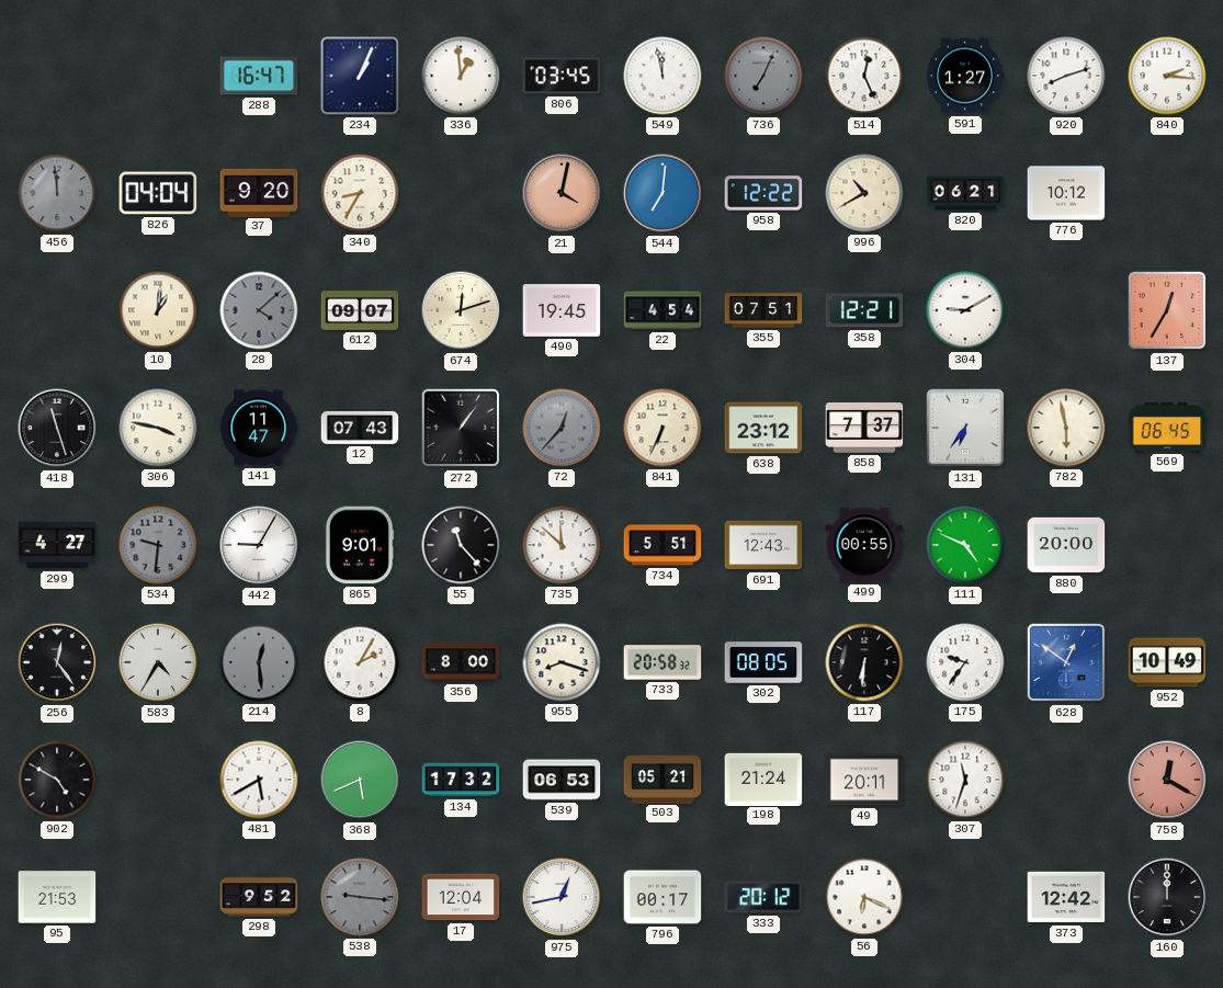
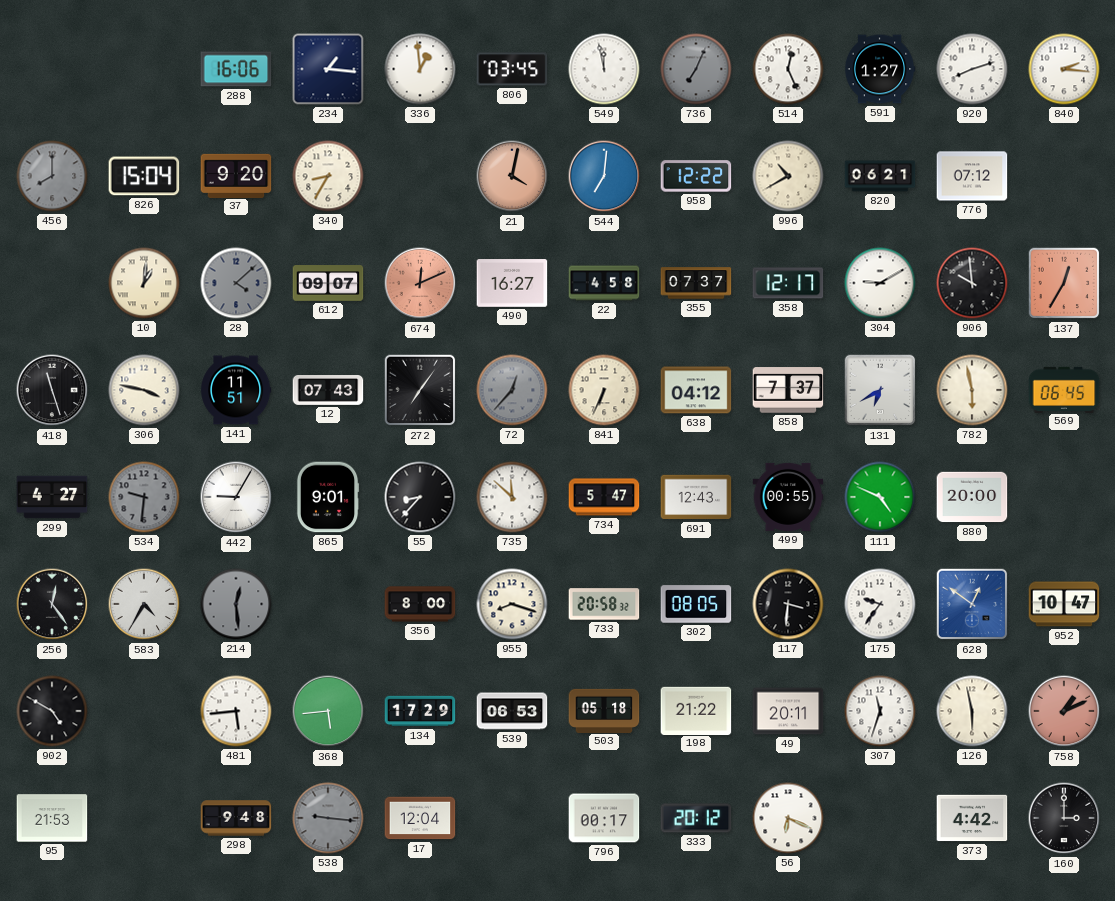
288: 16:47 -> 16:06 (236, 69)
234: 1:04 -> 1:16 (328, 69)
456: 11:59 -> 8:00 (52, 176)
826: 04:04 -> 15:04 (144, 176)
776: 10:12 -> 07:12 (972, 176)
674: 12:12 -> 12:11 (420, 283)
674 dial: cream -> salmon (420, 283)
490: 19:45 -> 16:27 (512, 283)
22: 4:54 -> 4:58 (604, 283)
355: 07:51 -> 07:37 (696, 283)
358: 12:21 -> 12:17 (788, 283)
906: none -> 9:59 (972, 283)
141: 11:47 -> 11:51 (236, 390)
272: 1:06 -> 7:06 (420, 390)
638: 23:12 -> 04:12 (696, 390)
131: 6:36 -> 6:40 (880, 390)
55: 11:23 -> 8:37 (420, 497)
734: 5:51 -> 5:47 (604, 497)
8: 2:05 -> none (360, 662)
117: 6:31 -> 3:31 (788, 604)
952: 10:49 -> 10:47 (1064, 604)
481: 5:40 -> 5:44 (236, 711)
368: 5:41 -> 5:44 (328, 711)
134: 17:32 -> 17:29 (420, 711)
503: 05:21 -> 05:18 (604, 710)
198: 21:24 -> 21:22 (696, 710)
126: none -> 5:58 (972, 711)
758: 12:20 -> 1:11 (1064, 711)
298: 9:52 -> 9:48 (236, 818)
975: 12:43 -> none (562, 897)
373: 12:42 -> 4:42 (972, 818)
160: 12:00 -> 3:00 (1064, 818)
